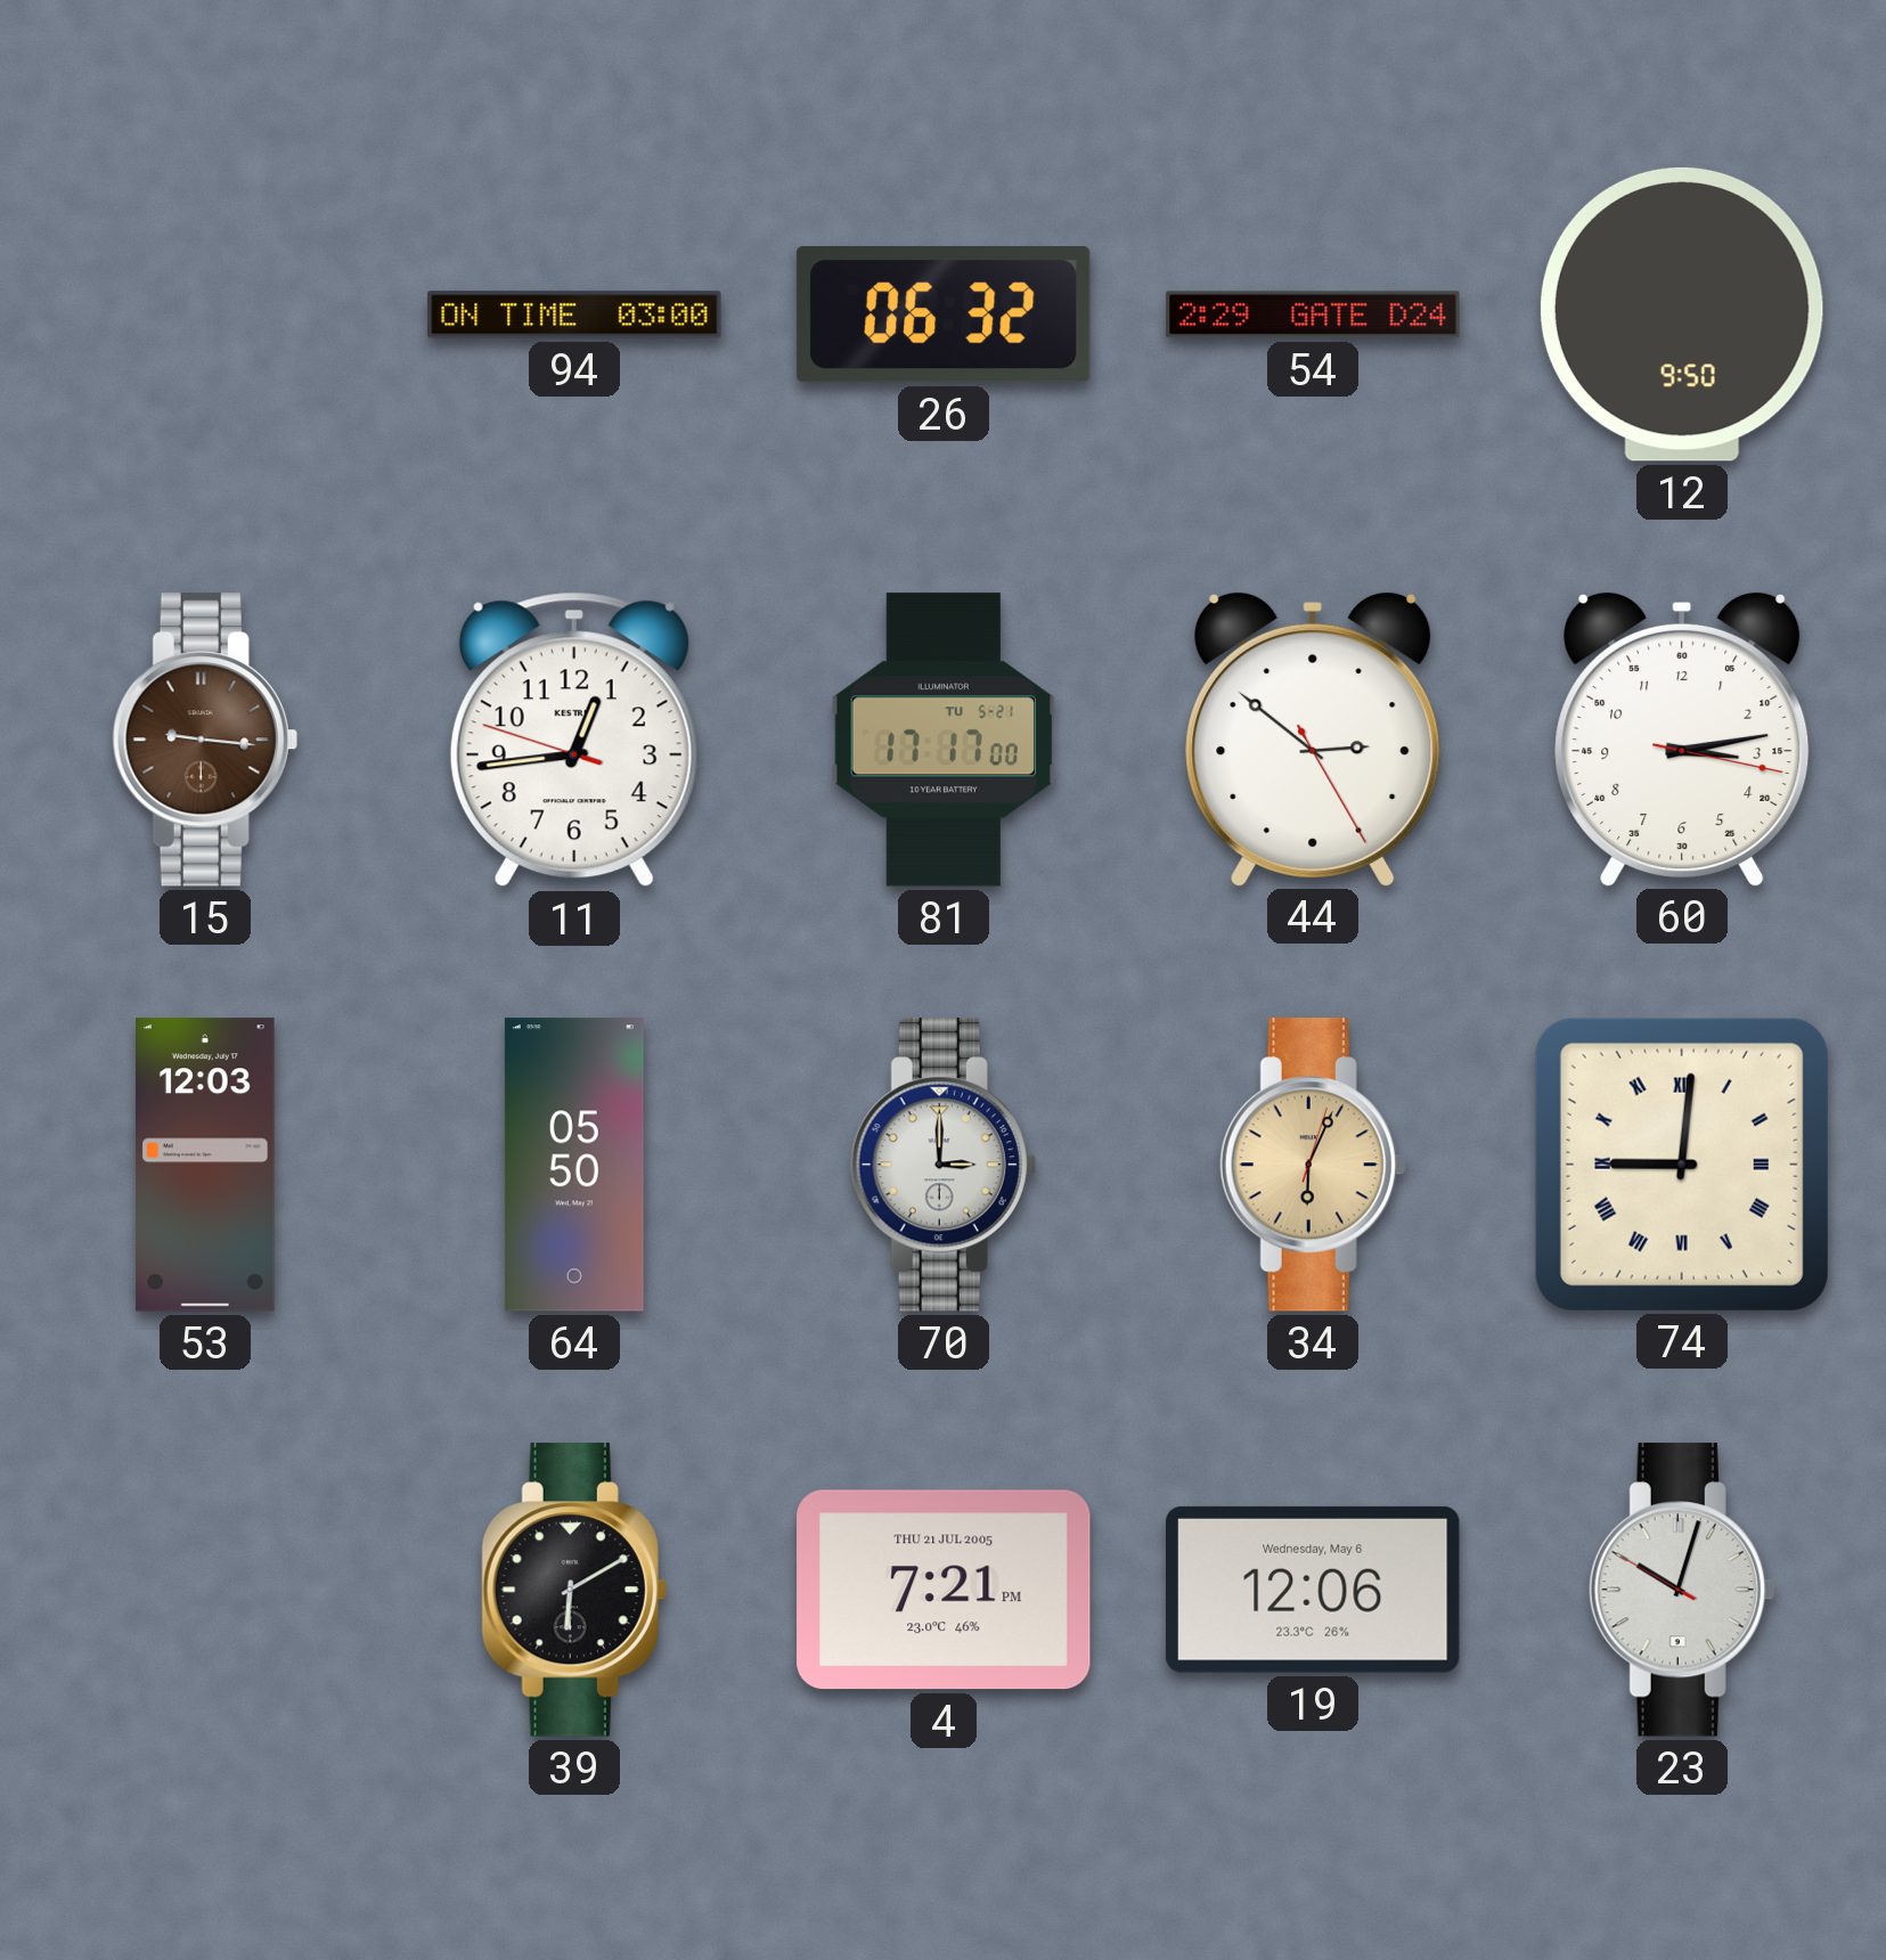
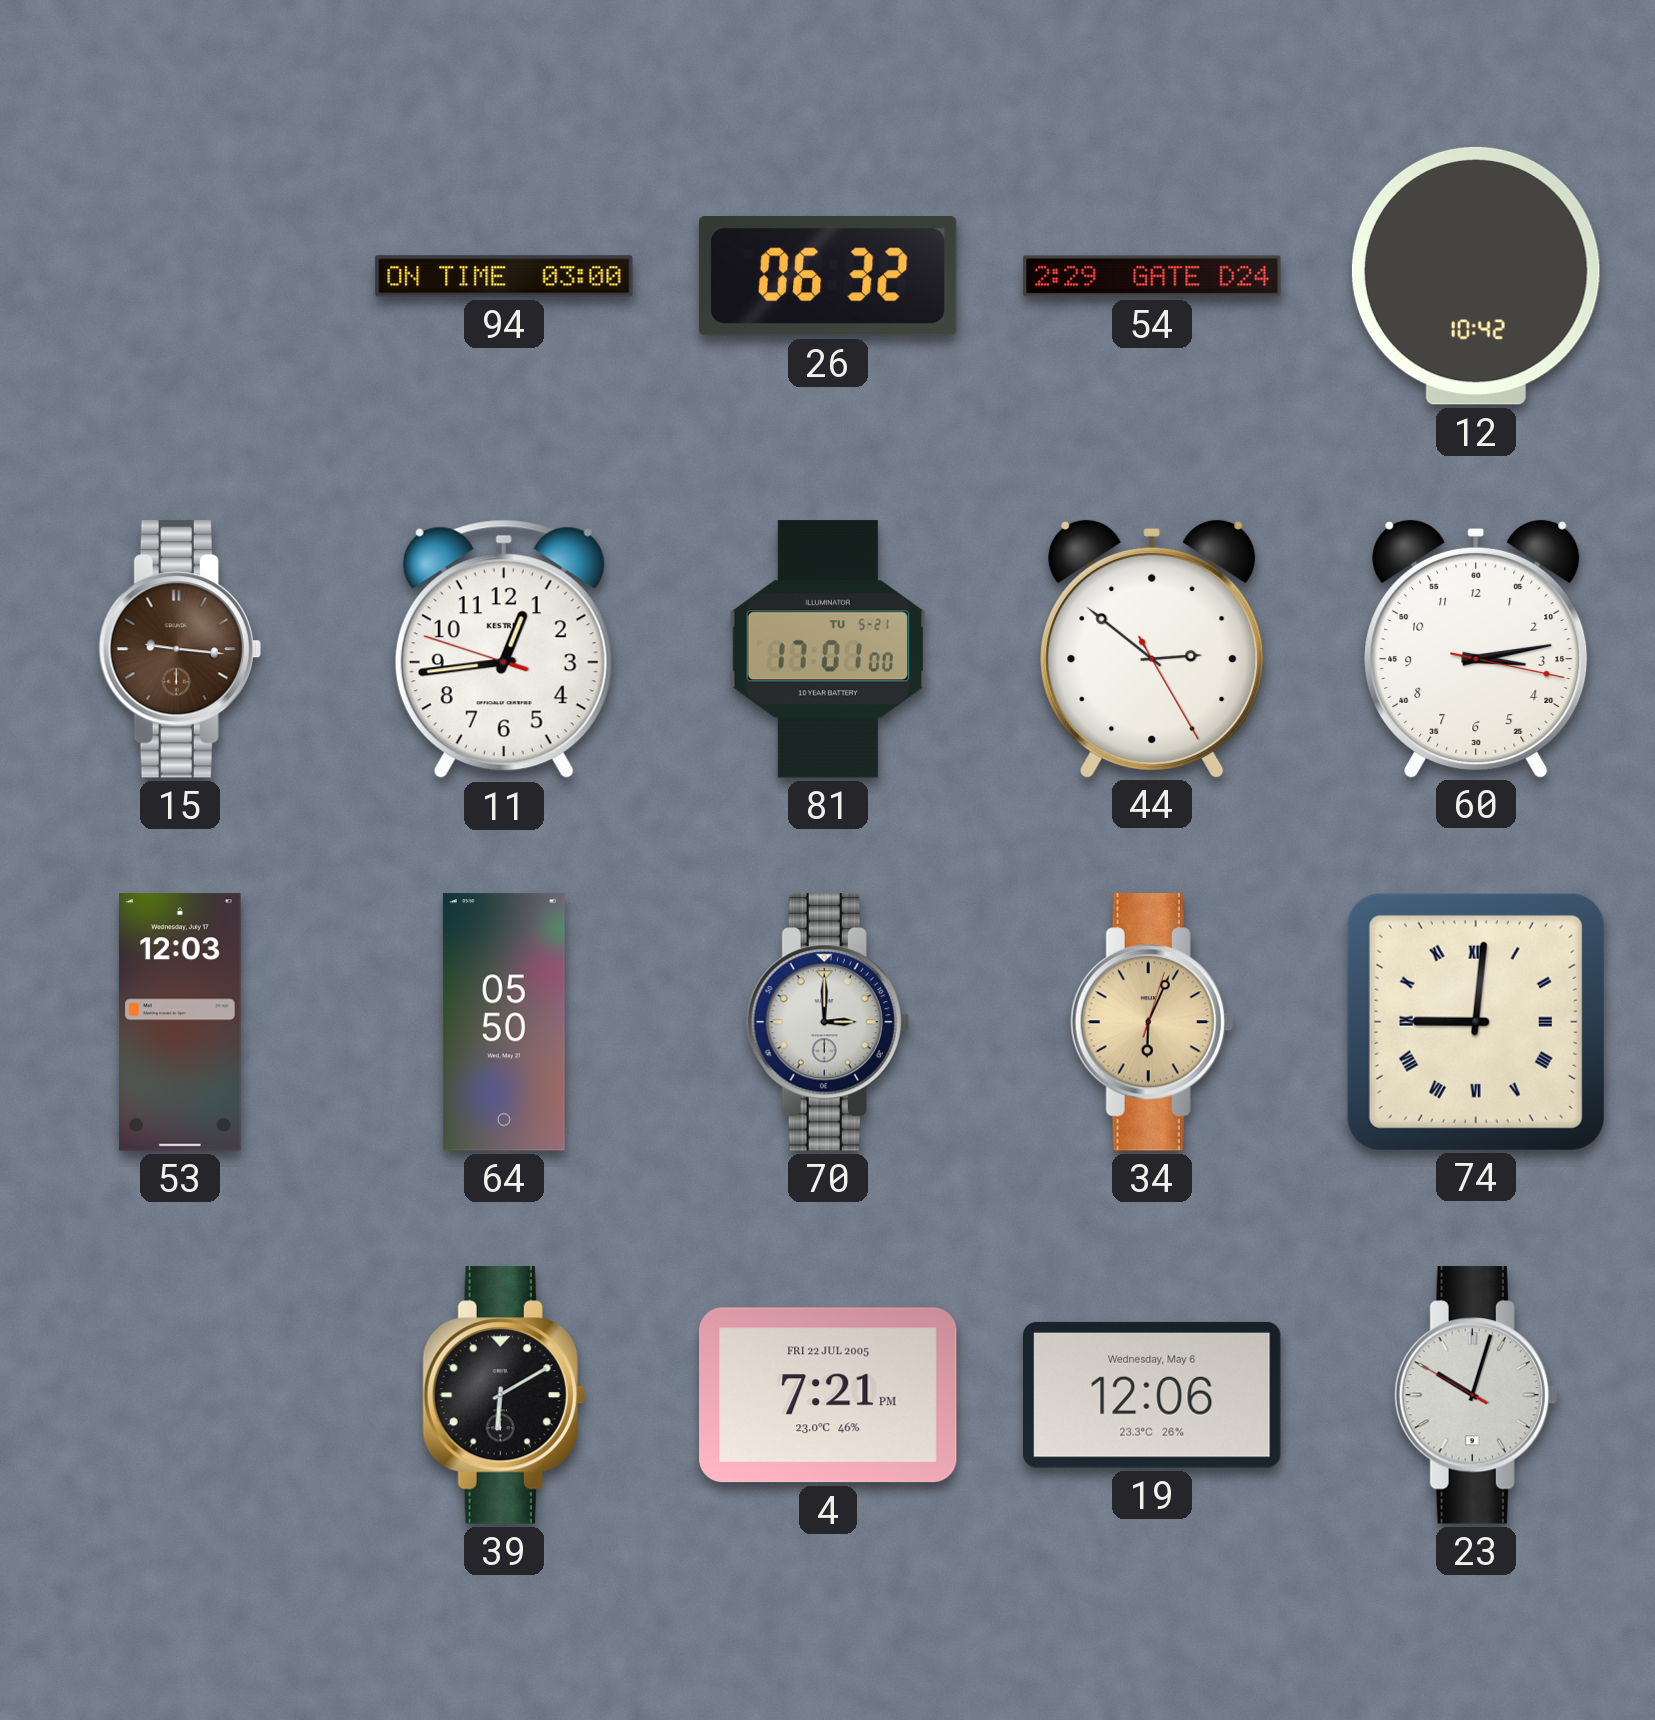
12: 9:50 -> 10:42 (1476, 276)
81: 17:17 -> 17:01 (827, 649)
4 date: THU 21 JUL 2005 -> FRI 22 JUL 2005 (828, 1395)
